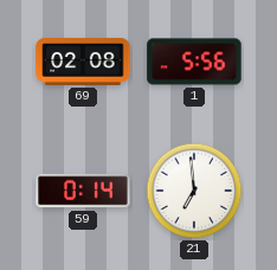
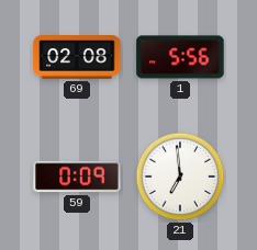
59: 0:14 -> 0:09 (77, 177)
